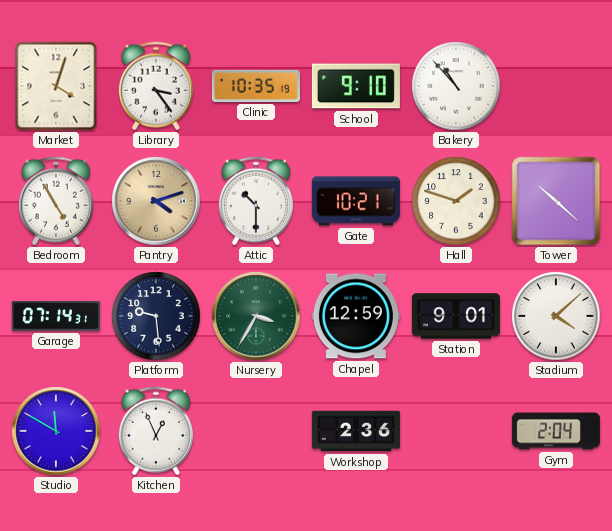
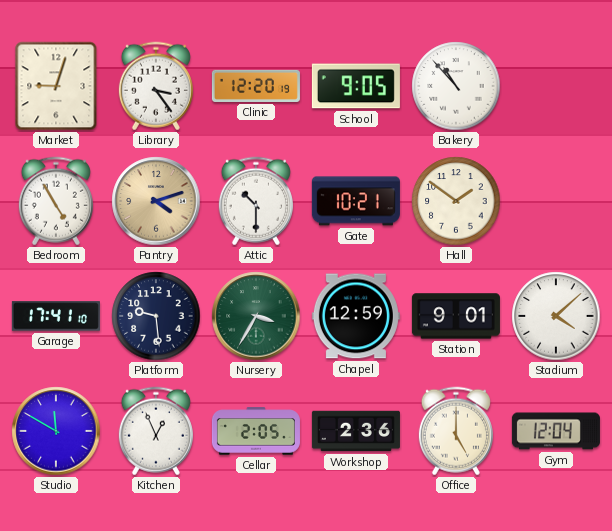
Market: 4:03 -> 9:03 (56, 86)
Clinic: 10:35 -> 12:20 (256, 86)
School: 9:10 -> 9:05 (356, 86)
Hall: 1:48 -> 1:51 (456, 201)
Tower: 10:22 -> none (556, 201)
Garage: 07:14 -> 17:41 (56, 316)
Cellar: none -> 2:05 (256, 431)
Office: none -> 5:00 (456, 431)
Gym: 2:04 -> 12:04 (556, 431)
